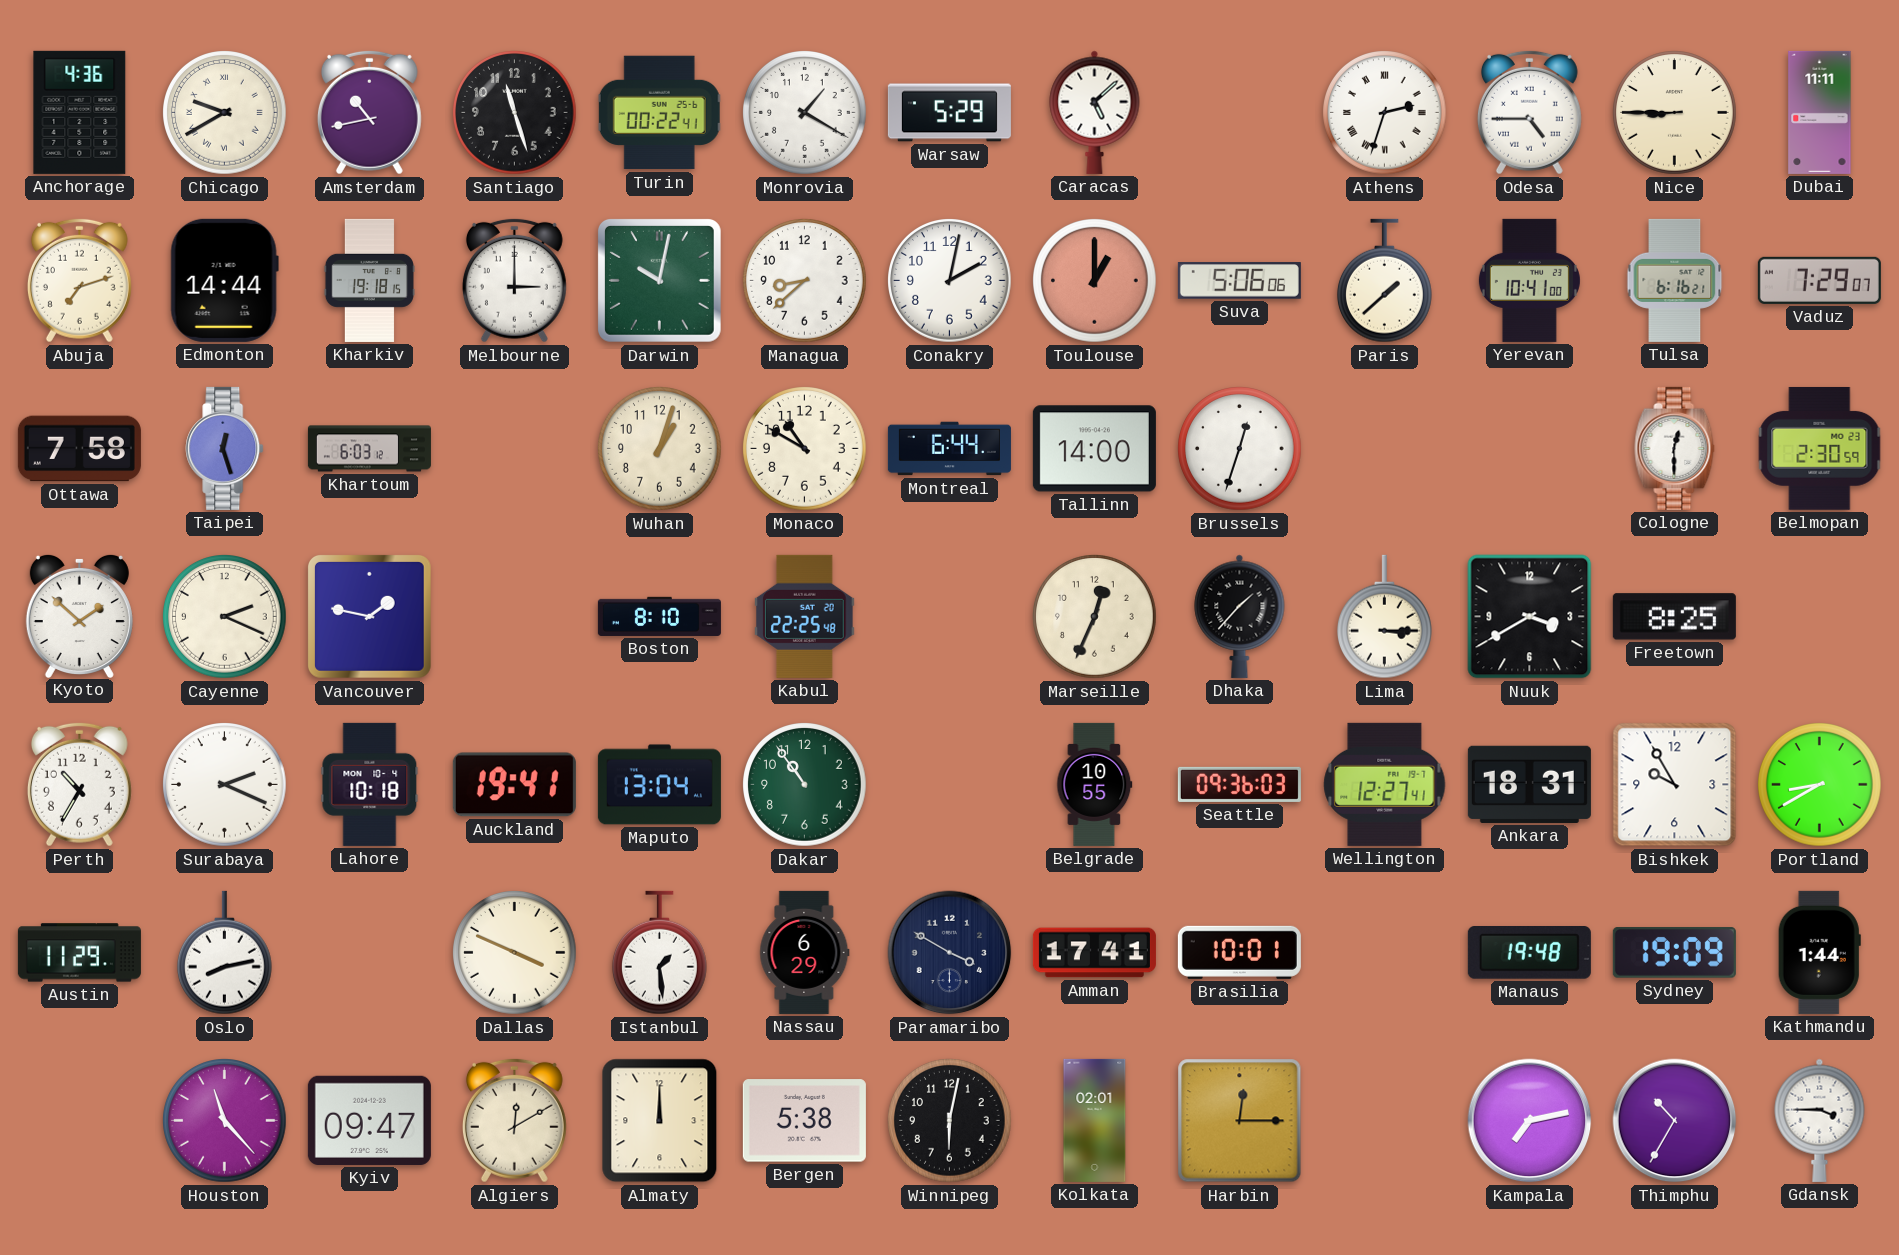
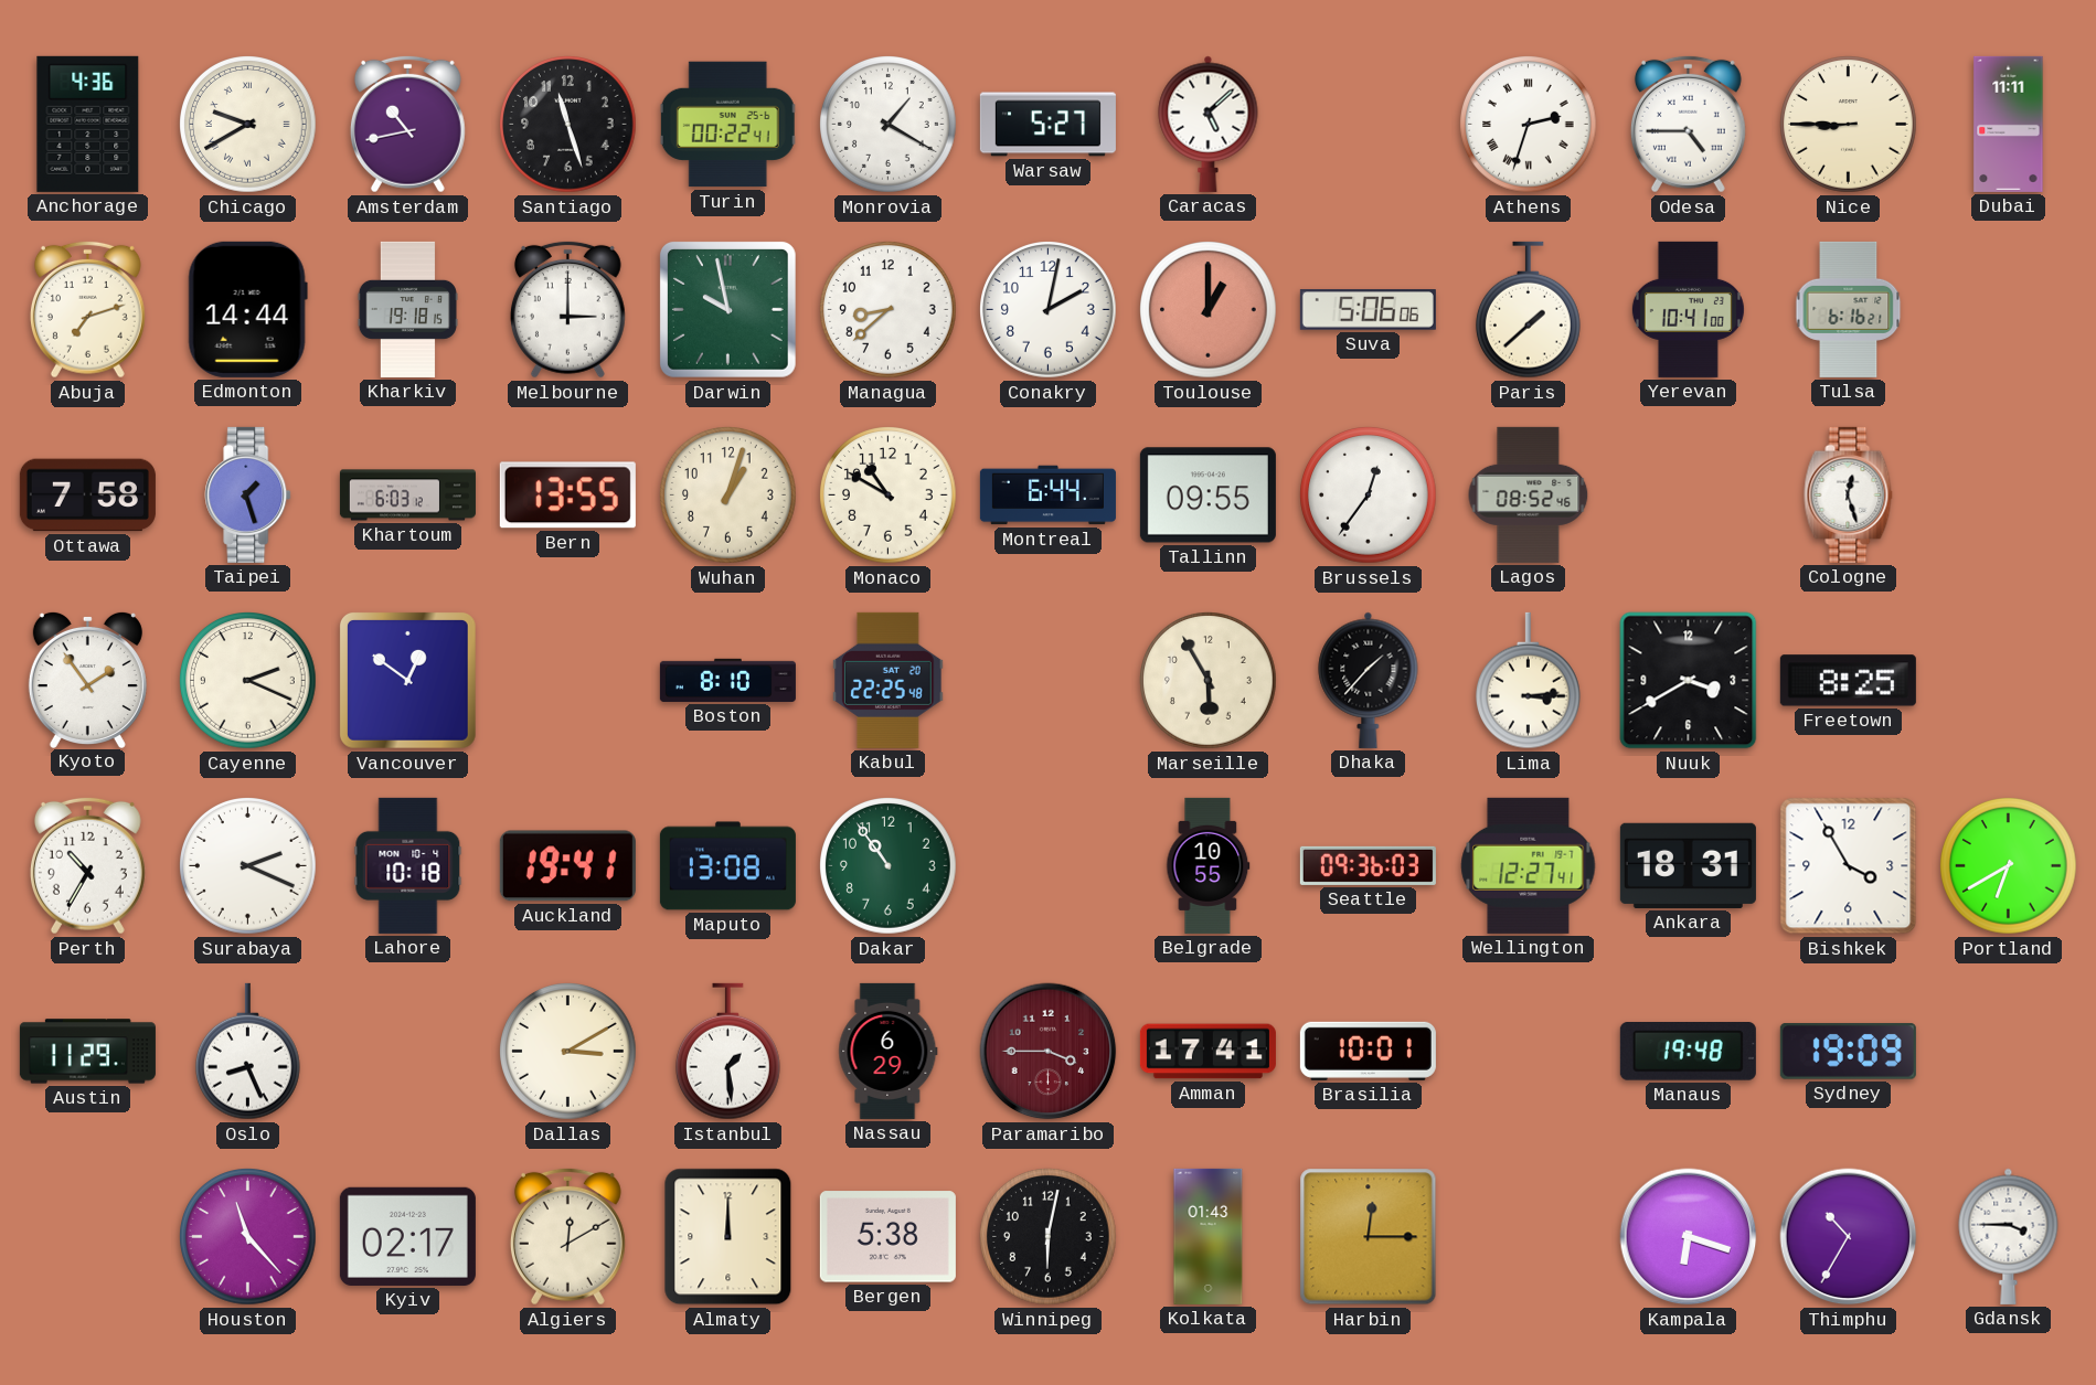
Warsaw: 5:29 -> 5:27 (1047, 125)
Darwin: 10:02 -> 9:58 (727, 309)
Vaduz: 7:29 -> none (1819, 280)
Taipei: 12:27 -> 1:27 (248, 494)
Bern: none -> 13:55 (567, 496)
Tallinn: 14:00 -> 09:55 (1207, 496)
Brussels: 12:33 -> 12:36 (1369, 496)
Lagos: none -> 08:52 (1529, 494)
Cologne: 12:30 -> 12:27 (1849, 494)
Belmopan: 2:30 -> none (1820, 448)
Kyoto: 1:52 -> 1:54 (87, 679)
Vancouver: 1:47 -> 12:51 (407, 680)
Marseille: 12:34 -> 5:55 (1209, 681)
Lima: 3:15 -> 3:14 (1529, 681)
Maputo: 13:04 -> 13:08 (727, 866)
Bishkek: 9:55 -> 3:55 (1849, 866)
Portland: 8:40 -> 6:40 (2009, 866)
Oslo: 8:13 -> 8:26 (248, 1052)
Dallas: 3:49 -> 3:10 (568, 1052)
Paramaribo: 3:50 -> 3:45 (1049, 1052)
Paramaribo dial: navy -> burgundy (1049, 1052)
Kathmandu: 1:44 -> none (1819, 952)
Kyiv: 09:47 -> 02:17 (407, 1236)
Kolkata: 02:01 -> 01:43 (1209, 1236)
Kampala: 7:13 -> 6:18 (1689, 1237)
